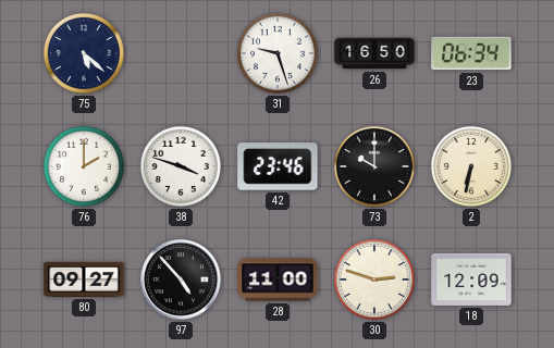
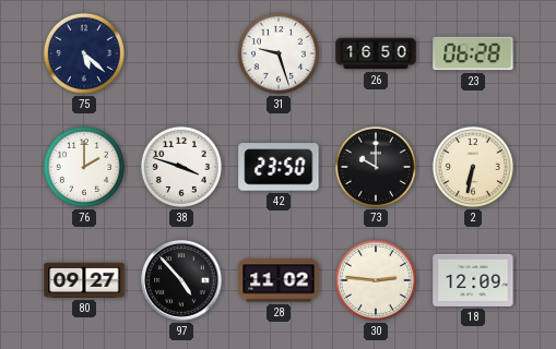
23: 06:34 -> 06:28 (473, 53)
42: 23:46 -> 23:50 (279, 167)
28: 11:00 -> 11:02 (279, 280)
30: 2:48 -> 2:46 (376, 280)
